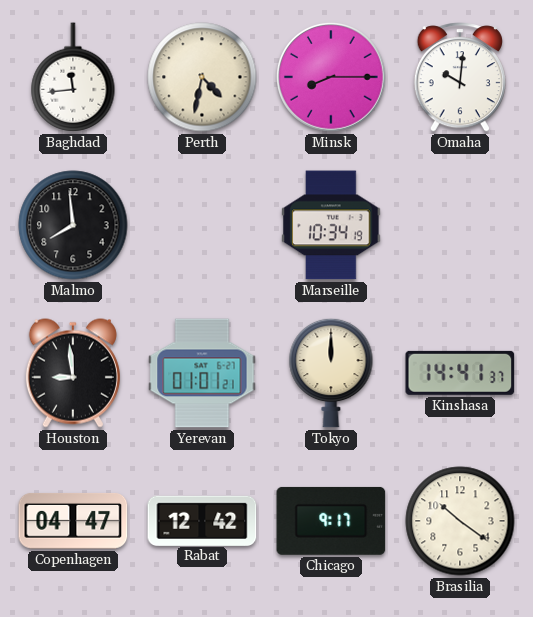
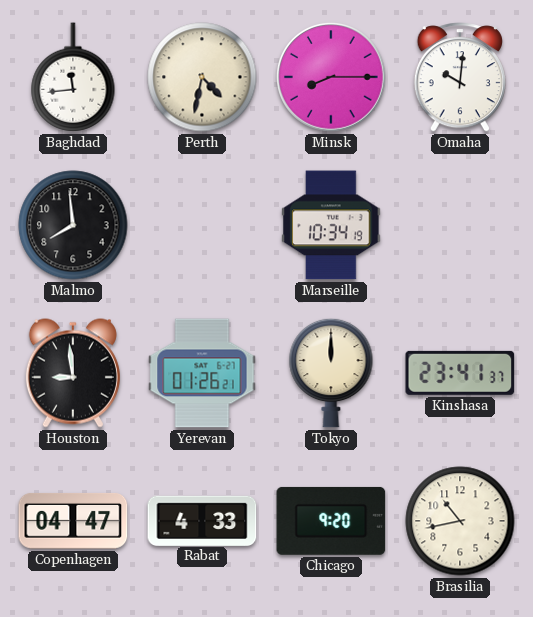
Yerevan: 01:01 -> 01:26 (202, 373)
Kinshasa: 14:41 -> 23:41 (460, 373)
Rabat: 12:42 -> 4:33 (202, 520)
Chicago: 9:17 -> 9:20 (331, 521)
Brasilia: 10:21 -> 10:43 (460, 521)
